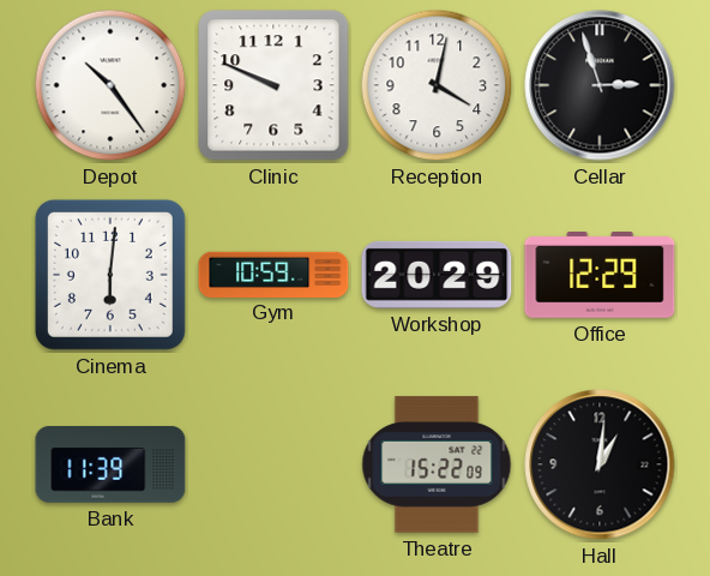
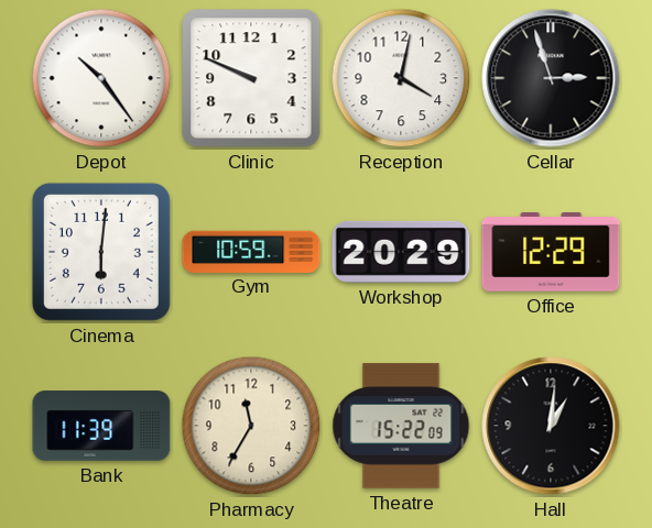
Pharmacy: none -> 11:35 (251, 426)
